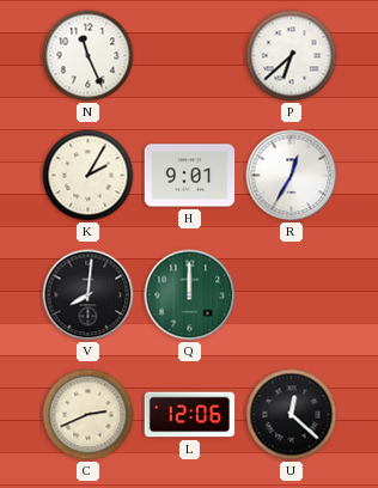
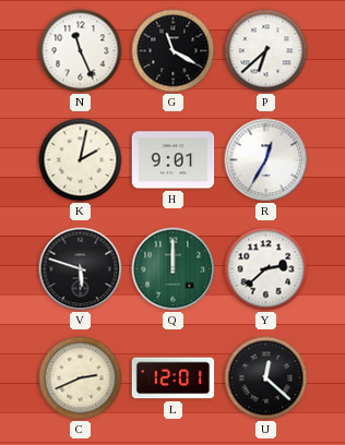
G: none -> 11:20 (174, 51)
K: 2:05 -> 2:02 (81, 160)
V: 8:01 -> 5:48 (81, 269)
Y: none -> 2:38 (266, 269)
L: 12:06 -> 12:01 (174, 378)
